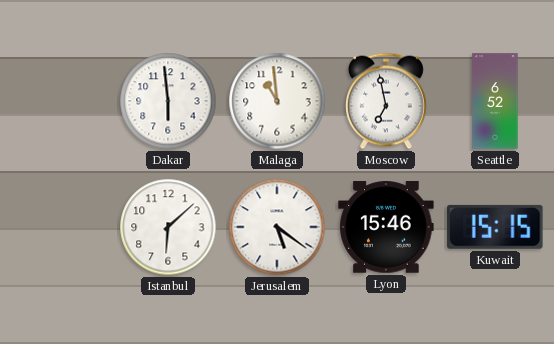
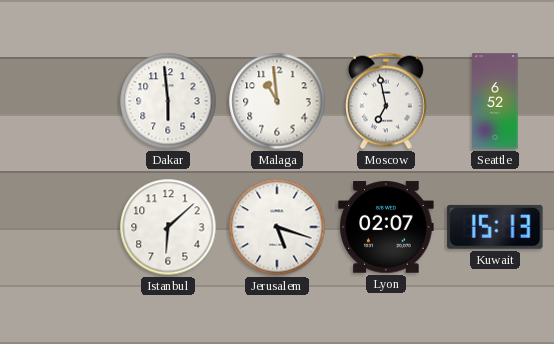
Jerusalem: 5:21 -> 5:18 (277, 227)
Lyon: 15:46 -> 02:07 (386, 227)
Kuwait: 15:15 -> 15:13 (495, 227)
